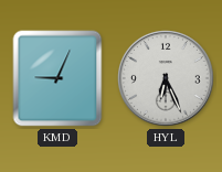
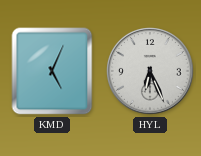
KMD: 9:04 -> 5:04 (52, 71)
